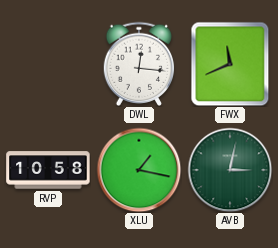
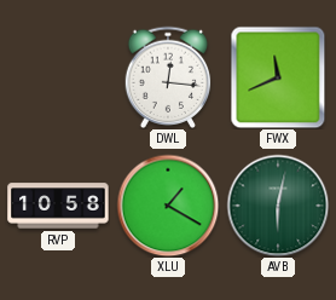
XLU: 1:17 -> 1:20 (168, 206)
AVB: 3:02 -> 6:02 (278, 206)
